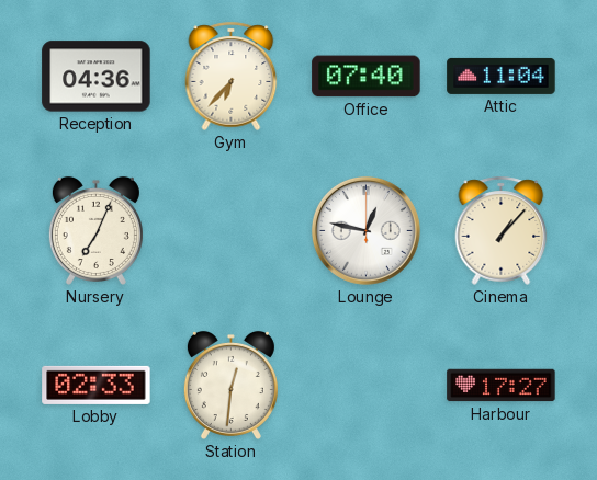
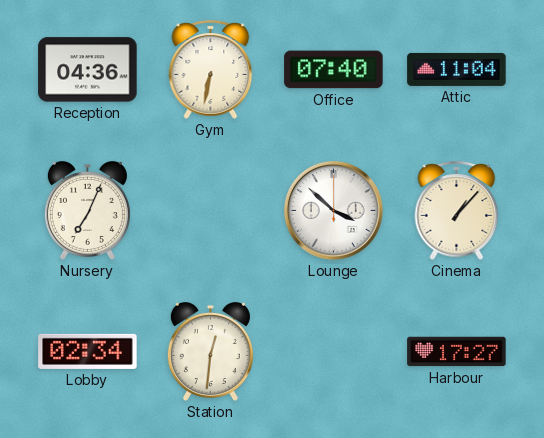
Gym: 6:37 -> 6:32 (211, 69)
Lounge: 12:47 -> 3:52 (333, 210)
Lobby: 02:33 -> 02:34 (88, 351)
